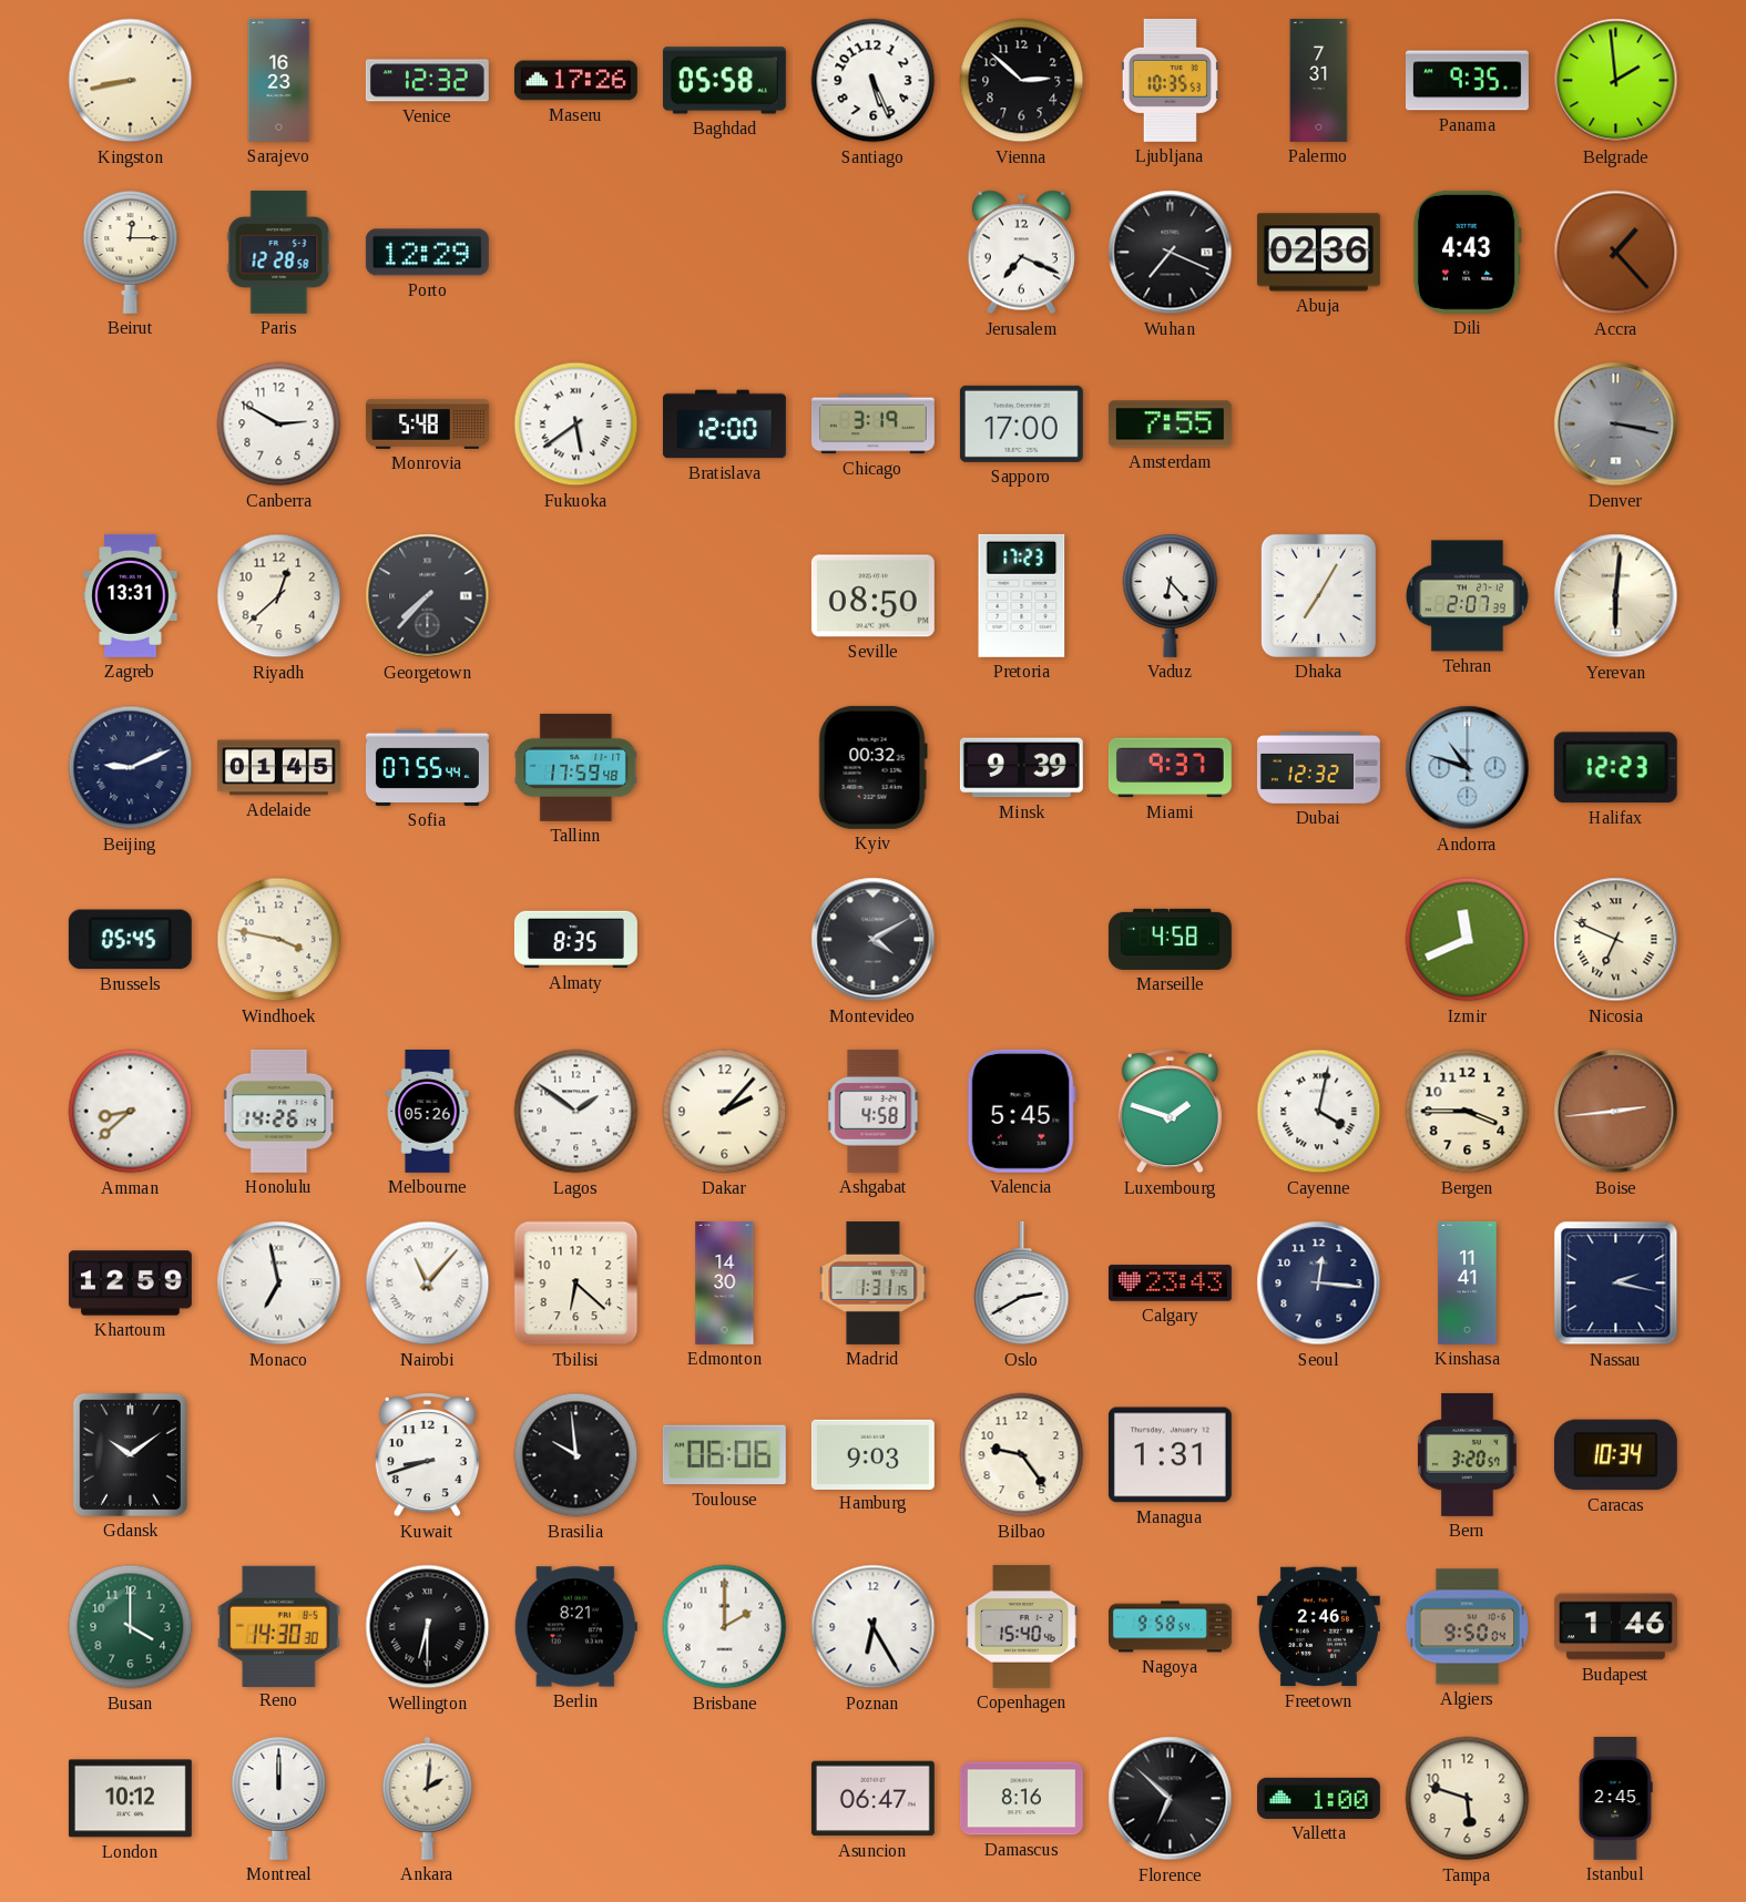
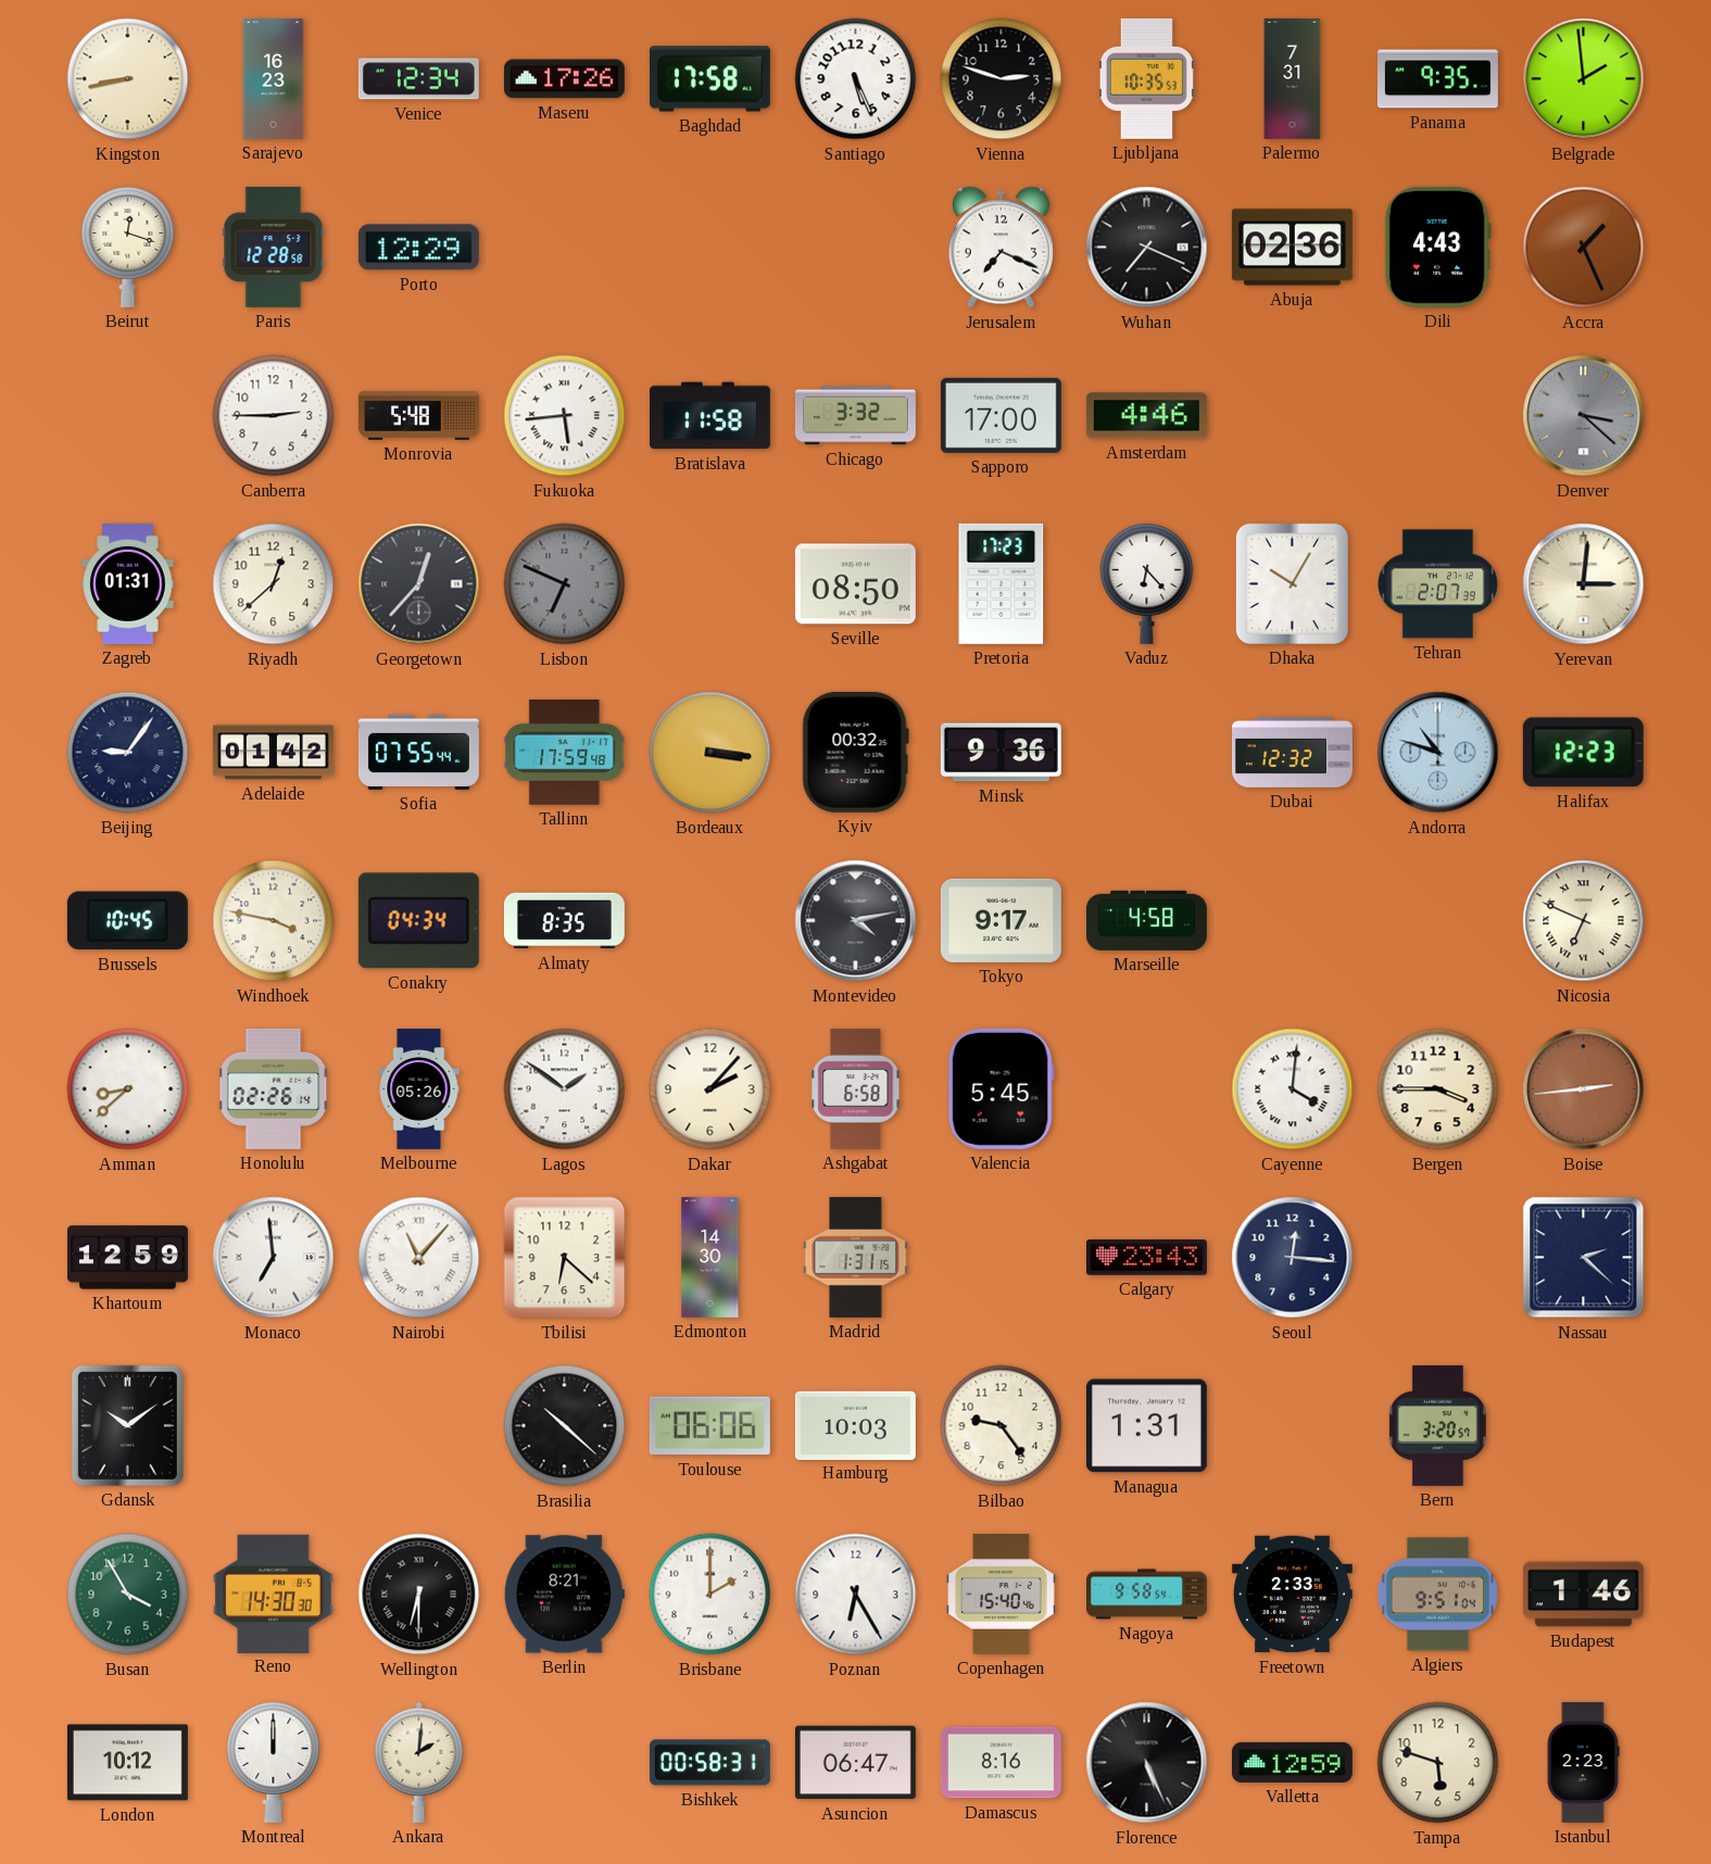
Venice: 12:32 -> 12:34 (418, 79)
Baghdad: 05:58 -> 17:58 (709, 79)
Vienna: 2:52 -> 2:48 (1002, 79)
Beirut: 12:15 -> 12:18 (128, 247)
Accra: 1:23 -> 1:26 (1584, 248)
Canberra: 2:50 -> 2:45 (274, 416)
Fukuoka: 5:39 -> 5:44 (565, 416)
Bratislava: 12:00 -> 11:58 (709, 416)
Chicago: 3:19 -> 3:32 (855, 416)
Amsterdam: 7:55 -> 4:46 (1146, 416)
Denver: 3:17 -> 3:22 (1584, 416)
Zagreb: 13:31 -> 01:31 (128, 583)
Georgetown: 7:37 -> 12:37 (419, 584)
Lisbon: none -> 6:49 (565, 584)
Dhaka: 7:05 -> 10:05 (1292, 583)
Yerevan: 6:01 -> 3:01 (1584, 584)
Beijing: 9:11 -> 9:06 (128, 753)
Adelaide: 01:45 -> 01:42 (273, 753)
Bordeaux: none -> 3:16 (710, 753)
Minsk: 9:39 -> 9:36 (1001, 753)
Miami: 9:37 -> none (1170, 768)
Brussels: 05:45 -> 10:45 (127, 921)
Conakry: none -> 04:34 (418, 921)
Montevideo: 4:10 -> 4:13 (856, 921)
Tokyo: none -> 9:17 (1001, 920)
Izmir: 11:41 -> none (1468, 940)
Honolulu: 14:26 -> 02:26 (274, 1088)
Ashgabat: 4:58 -> 6:58 (856, 1088)
Luxembourg: 1:48 -> none (1170, 1112)
Cayenne: 4:02 -> 4:01 (1293, 1090)
Monaco: 6:58 -> 6:59 (274, 1258)
Oslo: 2:40 -> none (1022, 1284)
Kinshasa: 11:41 -> none (1468, 1282)
Nassau: 2:17 -> 2:22 (1584, 1258)
Kuwait: 8:42 -> none (427, 1455)
Brasilia: 9:59 -> 10:22 (565, 1426)
Hamburg: 9:03 -> 10:03 (855, 1425)
Caracas: 10:34 -> none (1615, 1455)
Busan: 4:00 -> 3:55 (128, 1595)
Freetown: 2:46 -> 2:33 (1292, 1595)
Algiers: 9:50 -> 9:51 (1437, 1595)
Bishkek: none -> 00:58 (709, 1763)
Florence: 6:52 -> 5:26 (1147, 1763)
Valletta: 1:00 -> 12:59 (1292, 1762)
Istanbul: 2:45 -> 2:23 (1583, 1762)
